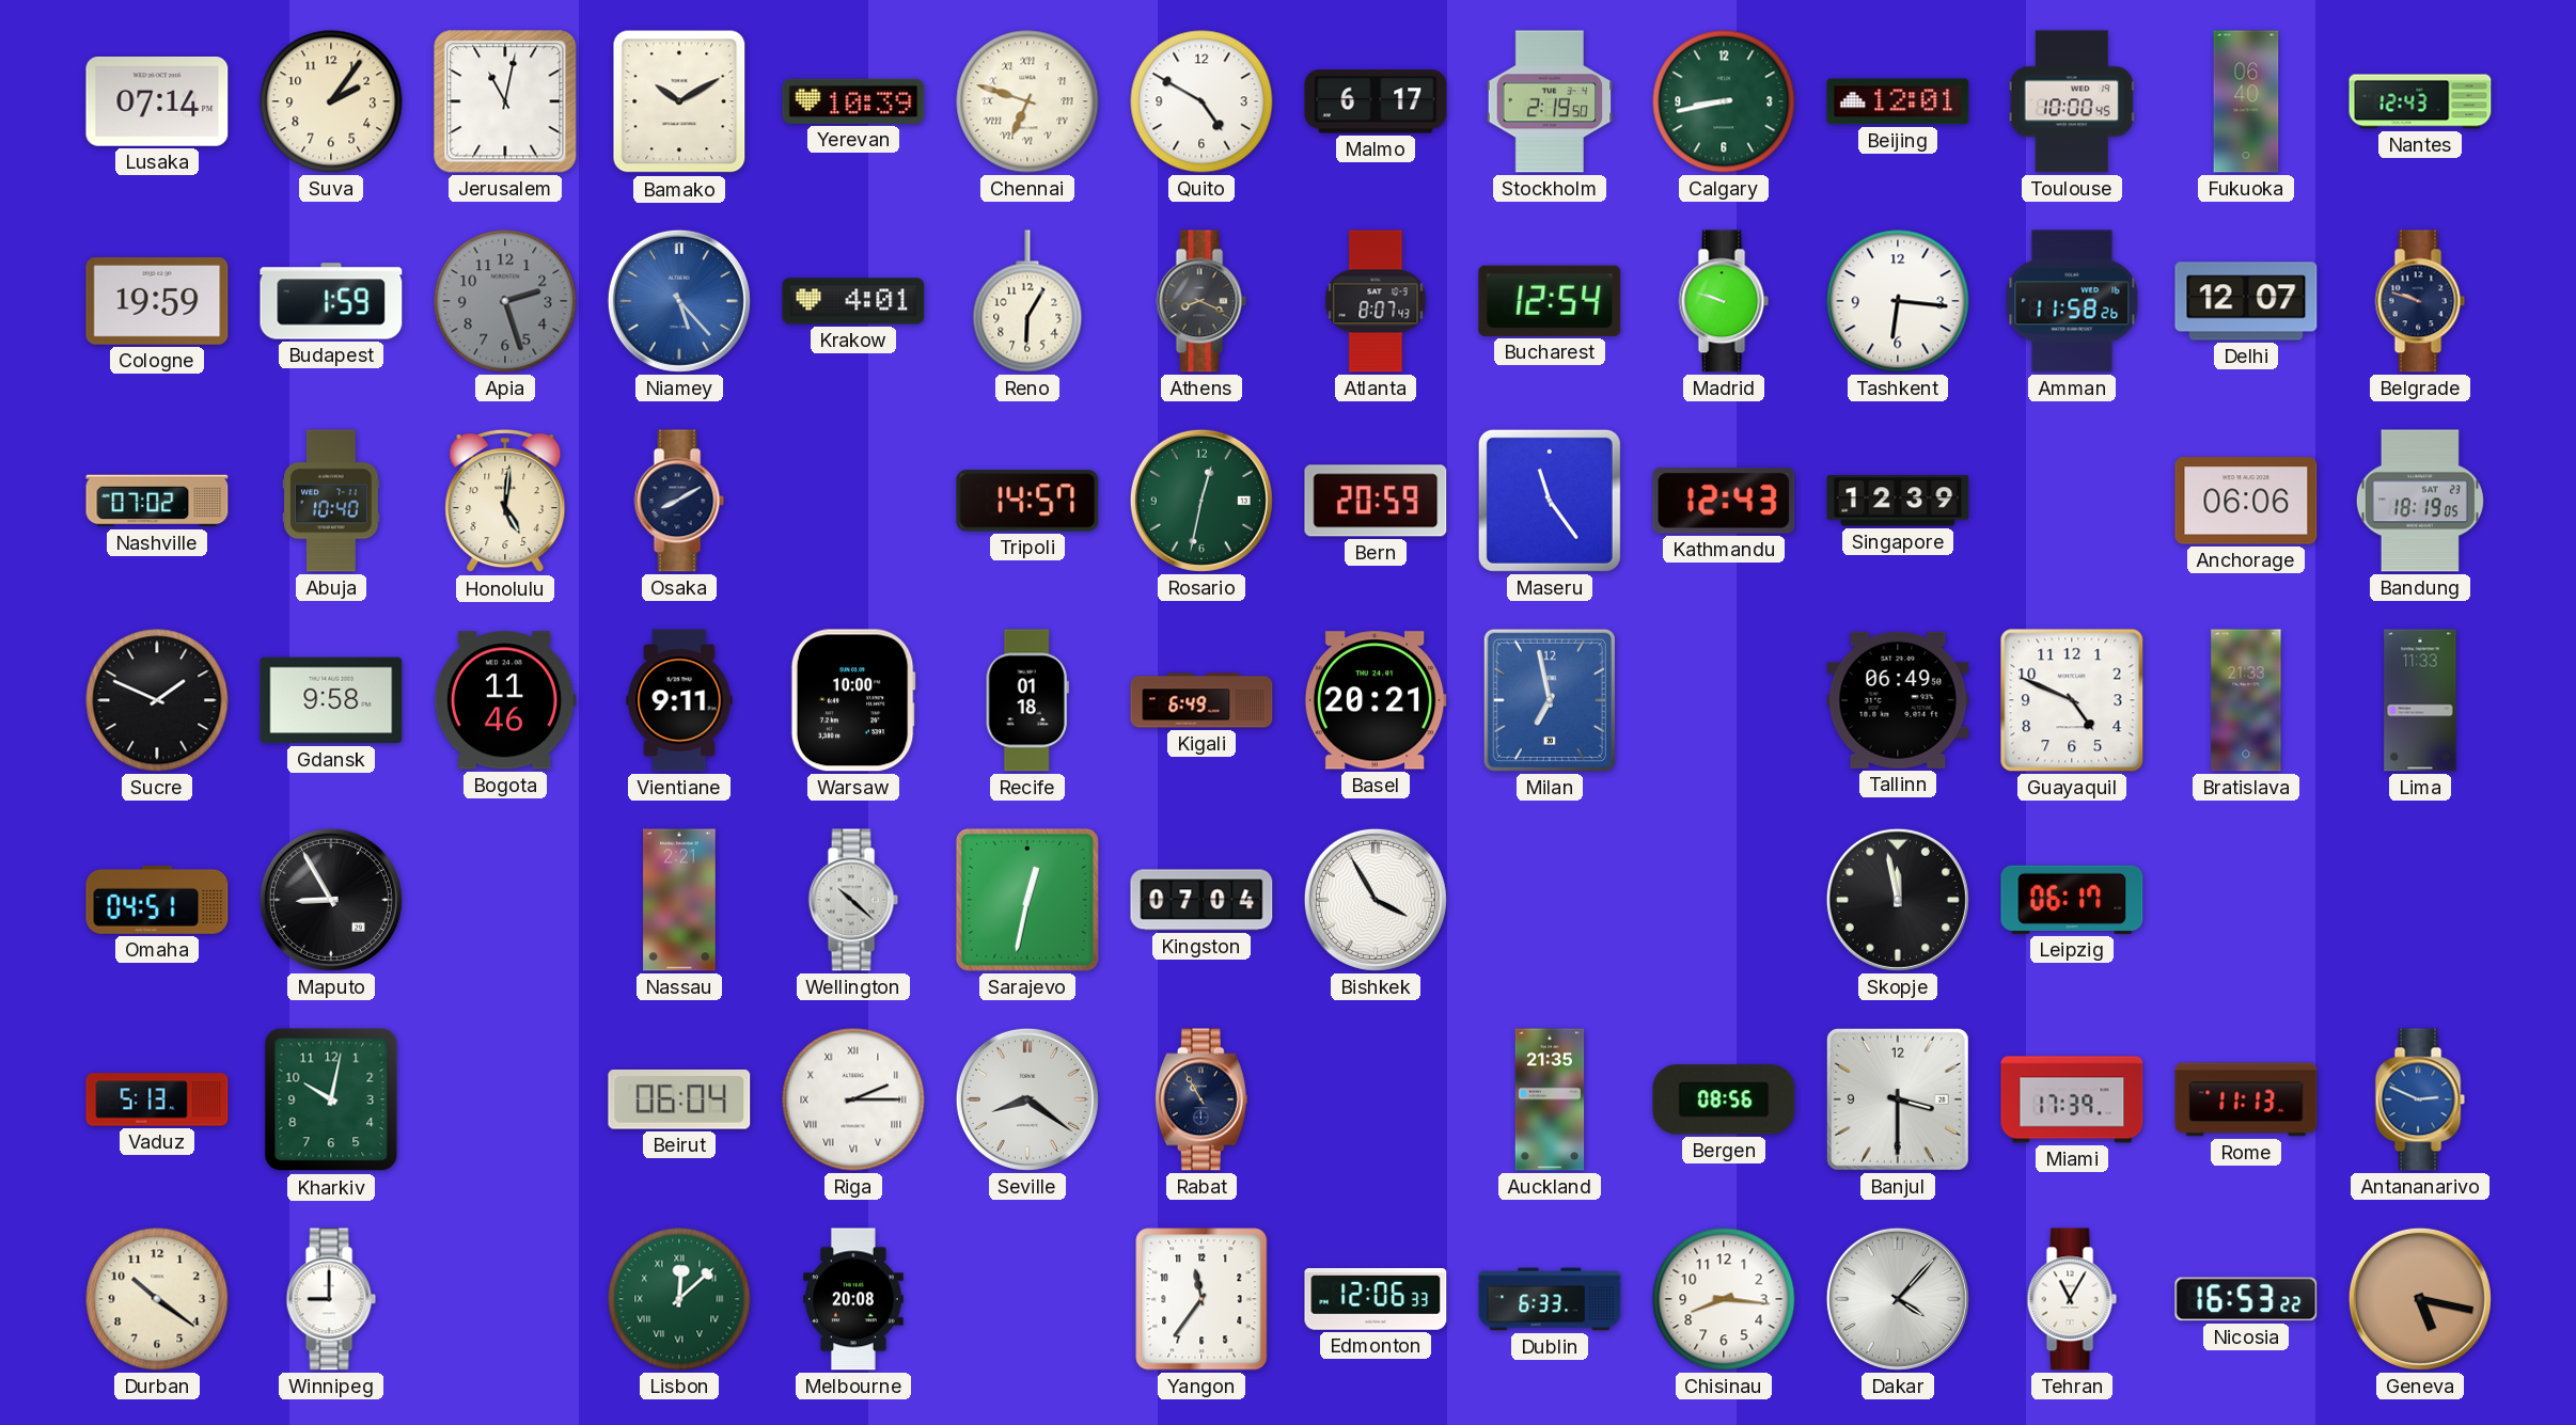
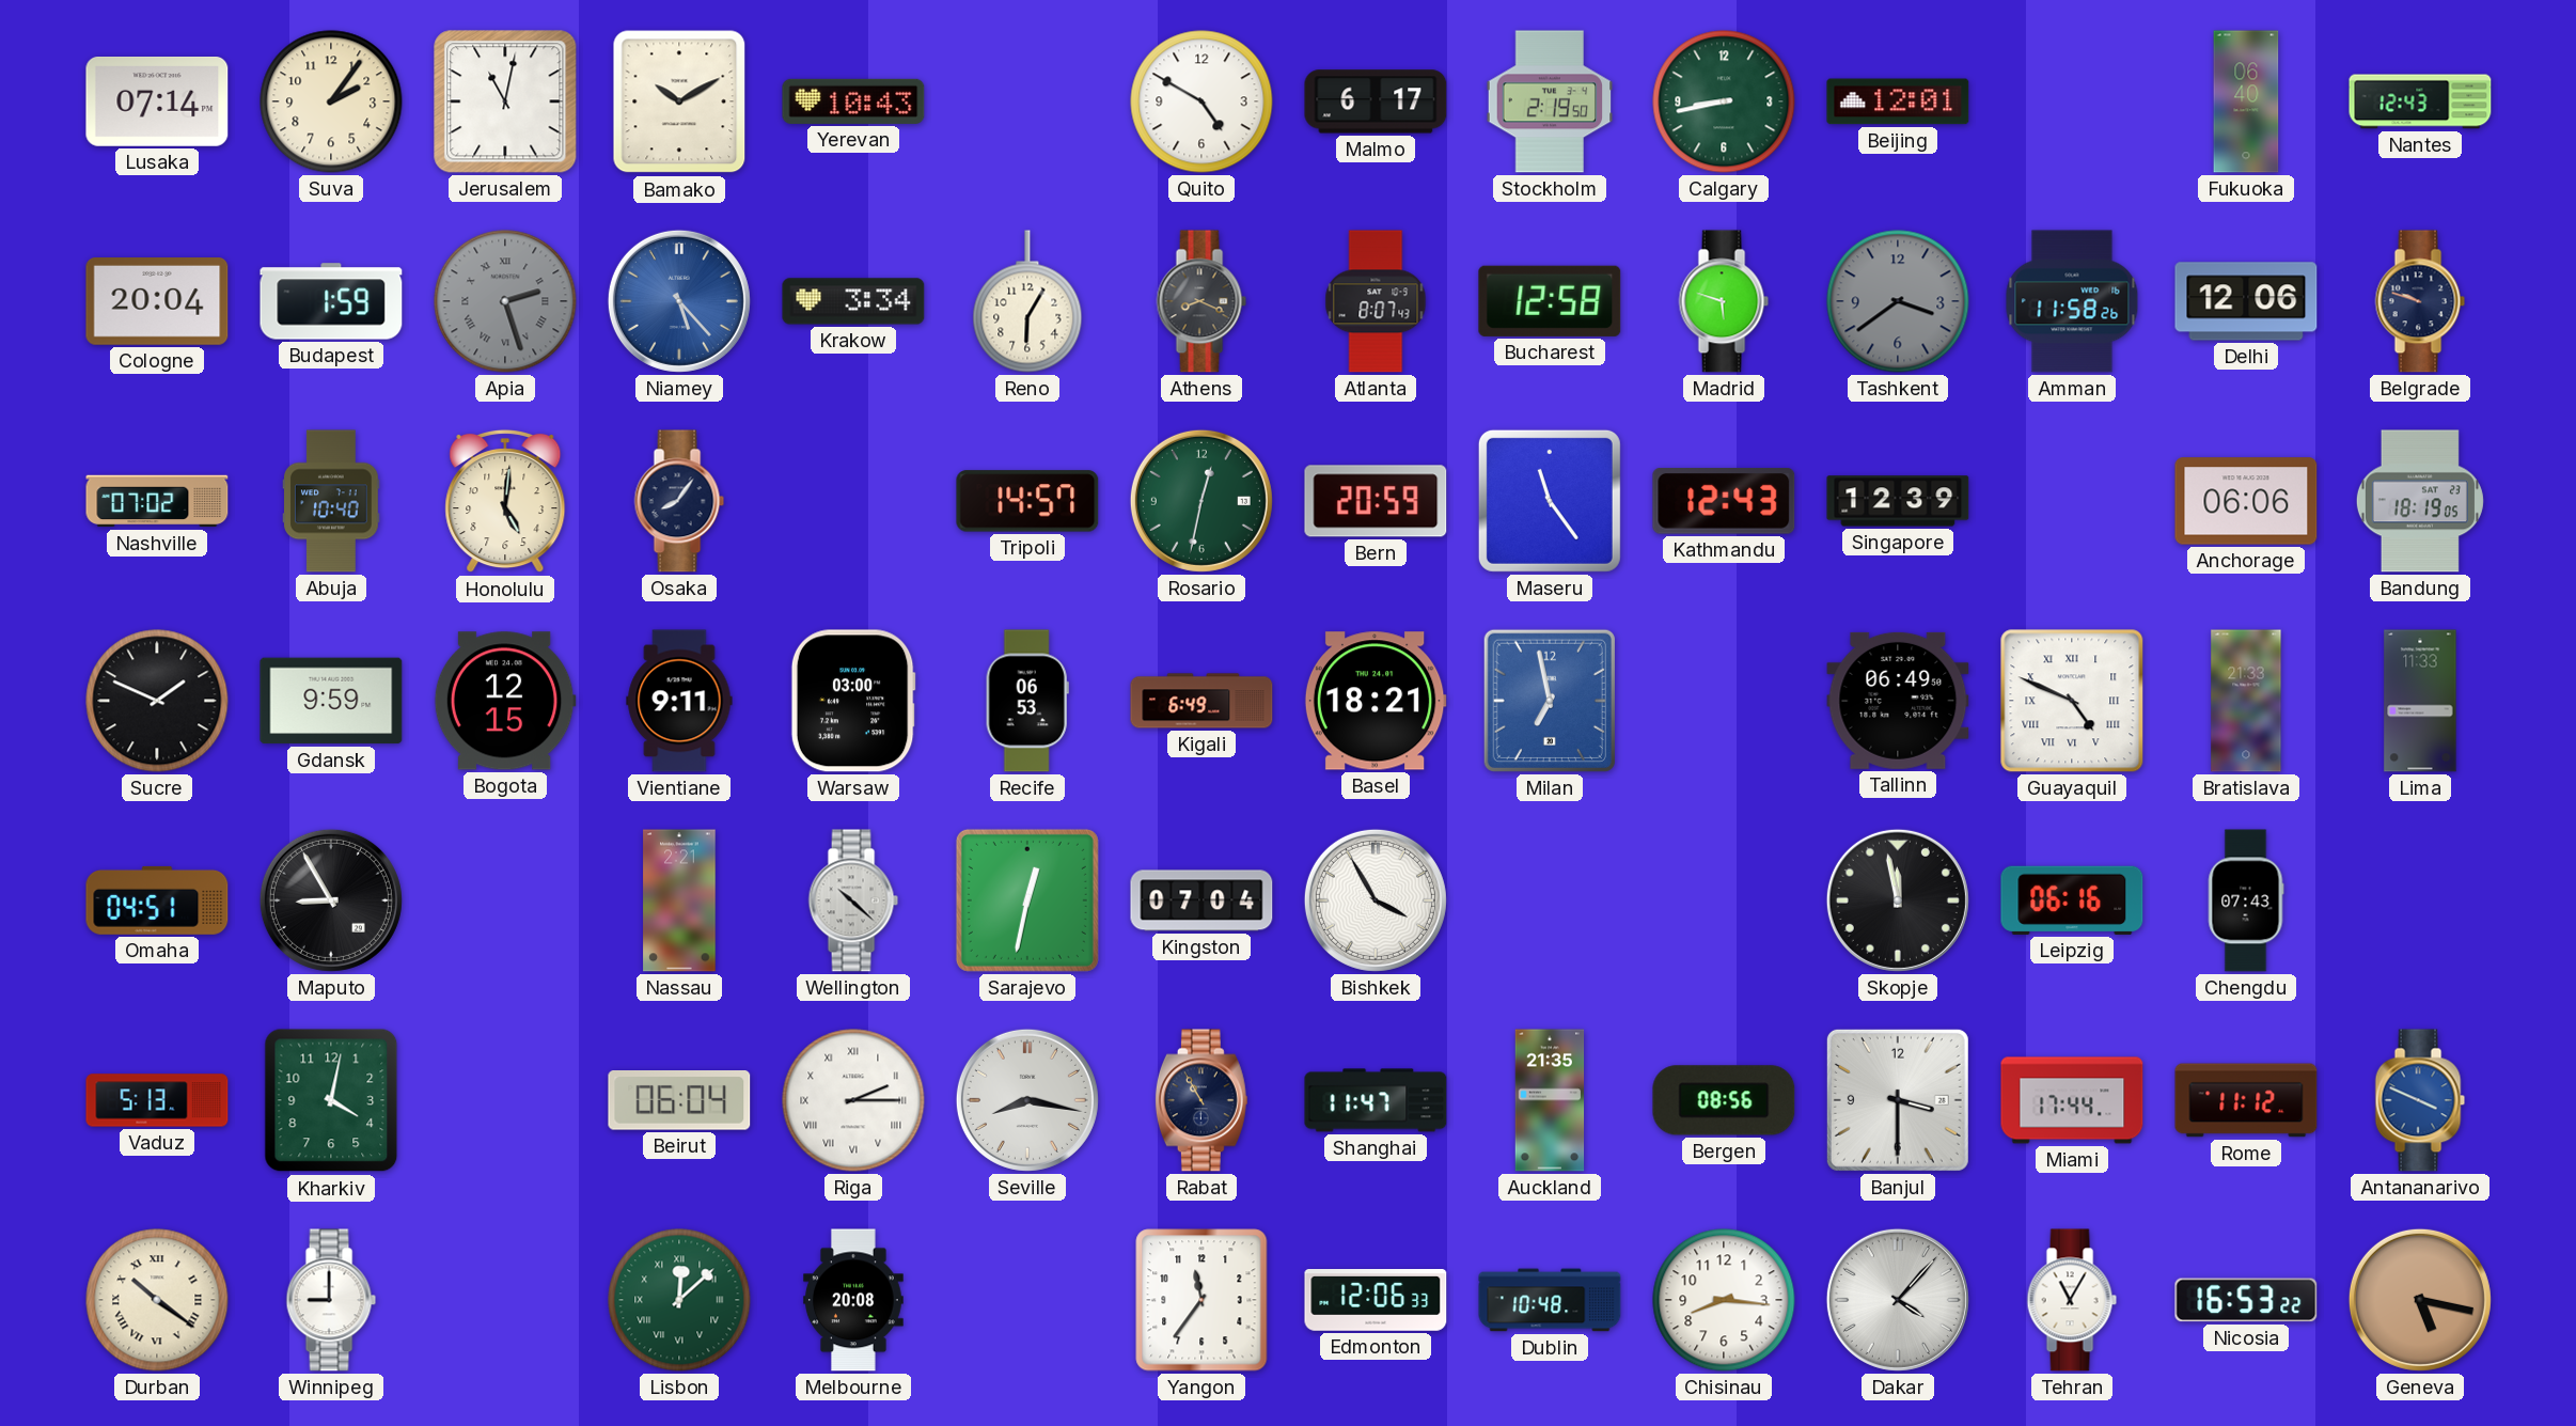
Yerevan: 10:39 -> 10:43 (853, 101)
Chennai: 6:48 -> none (1027, 101)
Toulouse: 10:00 -> none (2072, 101)
Cologne: 19:59 -> 20:04 (157, 302)
Apia numerals: Arabic -> Roman (505, 301)
Krakow: 4:01 -> 3:34 (853, 301)
Bucharest: 12:54 -> 12:58 (1550, 301)
Madrid: 9:48 -> 5:48 (1724, 301)
Tashkent: 6:16 -> 3:39 (1898, 301)
Tashkent dial: white -> grey (1898, 301)
Delhi: 12:07 -> 12:06 (2246, 301)
Osaka: 8:10 -> 8:06 (679, 501)
Gdansk: 9:58 -> 9:59 (331, 701)
Bogota: 11:46 -> 12:15 (505, 701)
Warsaw: 10:00 -> 03:00 (853, 701)
Recife: 01:18 -> 06:53 (1027, 701)
Basel: 20:21 -> 18:21 (1376, 701)
Guayaquil numerals: Arabic -> Roman (2072, 701)
Leipzig: 06:17 -> 06:16 (2072, 900)
Chengdu: none -> 07:43 (2246, 900)
Kharkiv: 10:02 -> 4:02 (331, 1100)
Seville: 8:21 -> 8:17 (1027, 1100)
Shanghai: none -> 11:47 (1376, 1100)
Miami: 17:39 -> 17:44 (2072, 1100)
Rome: 11:13 -> 11:12 (2246, 1100)
Antananarivo: 2:49 -> 3:49 (2420, 1100)
Durban numerals: Arabic -> Roman (157, 1300)
Dublin: 6:33 -> 10:48 (1550, 1300)
